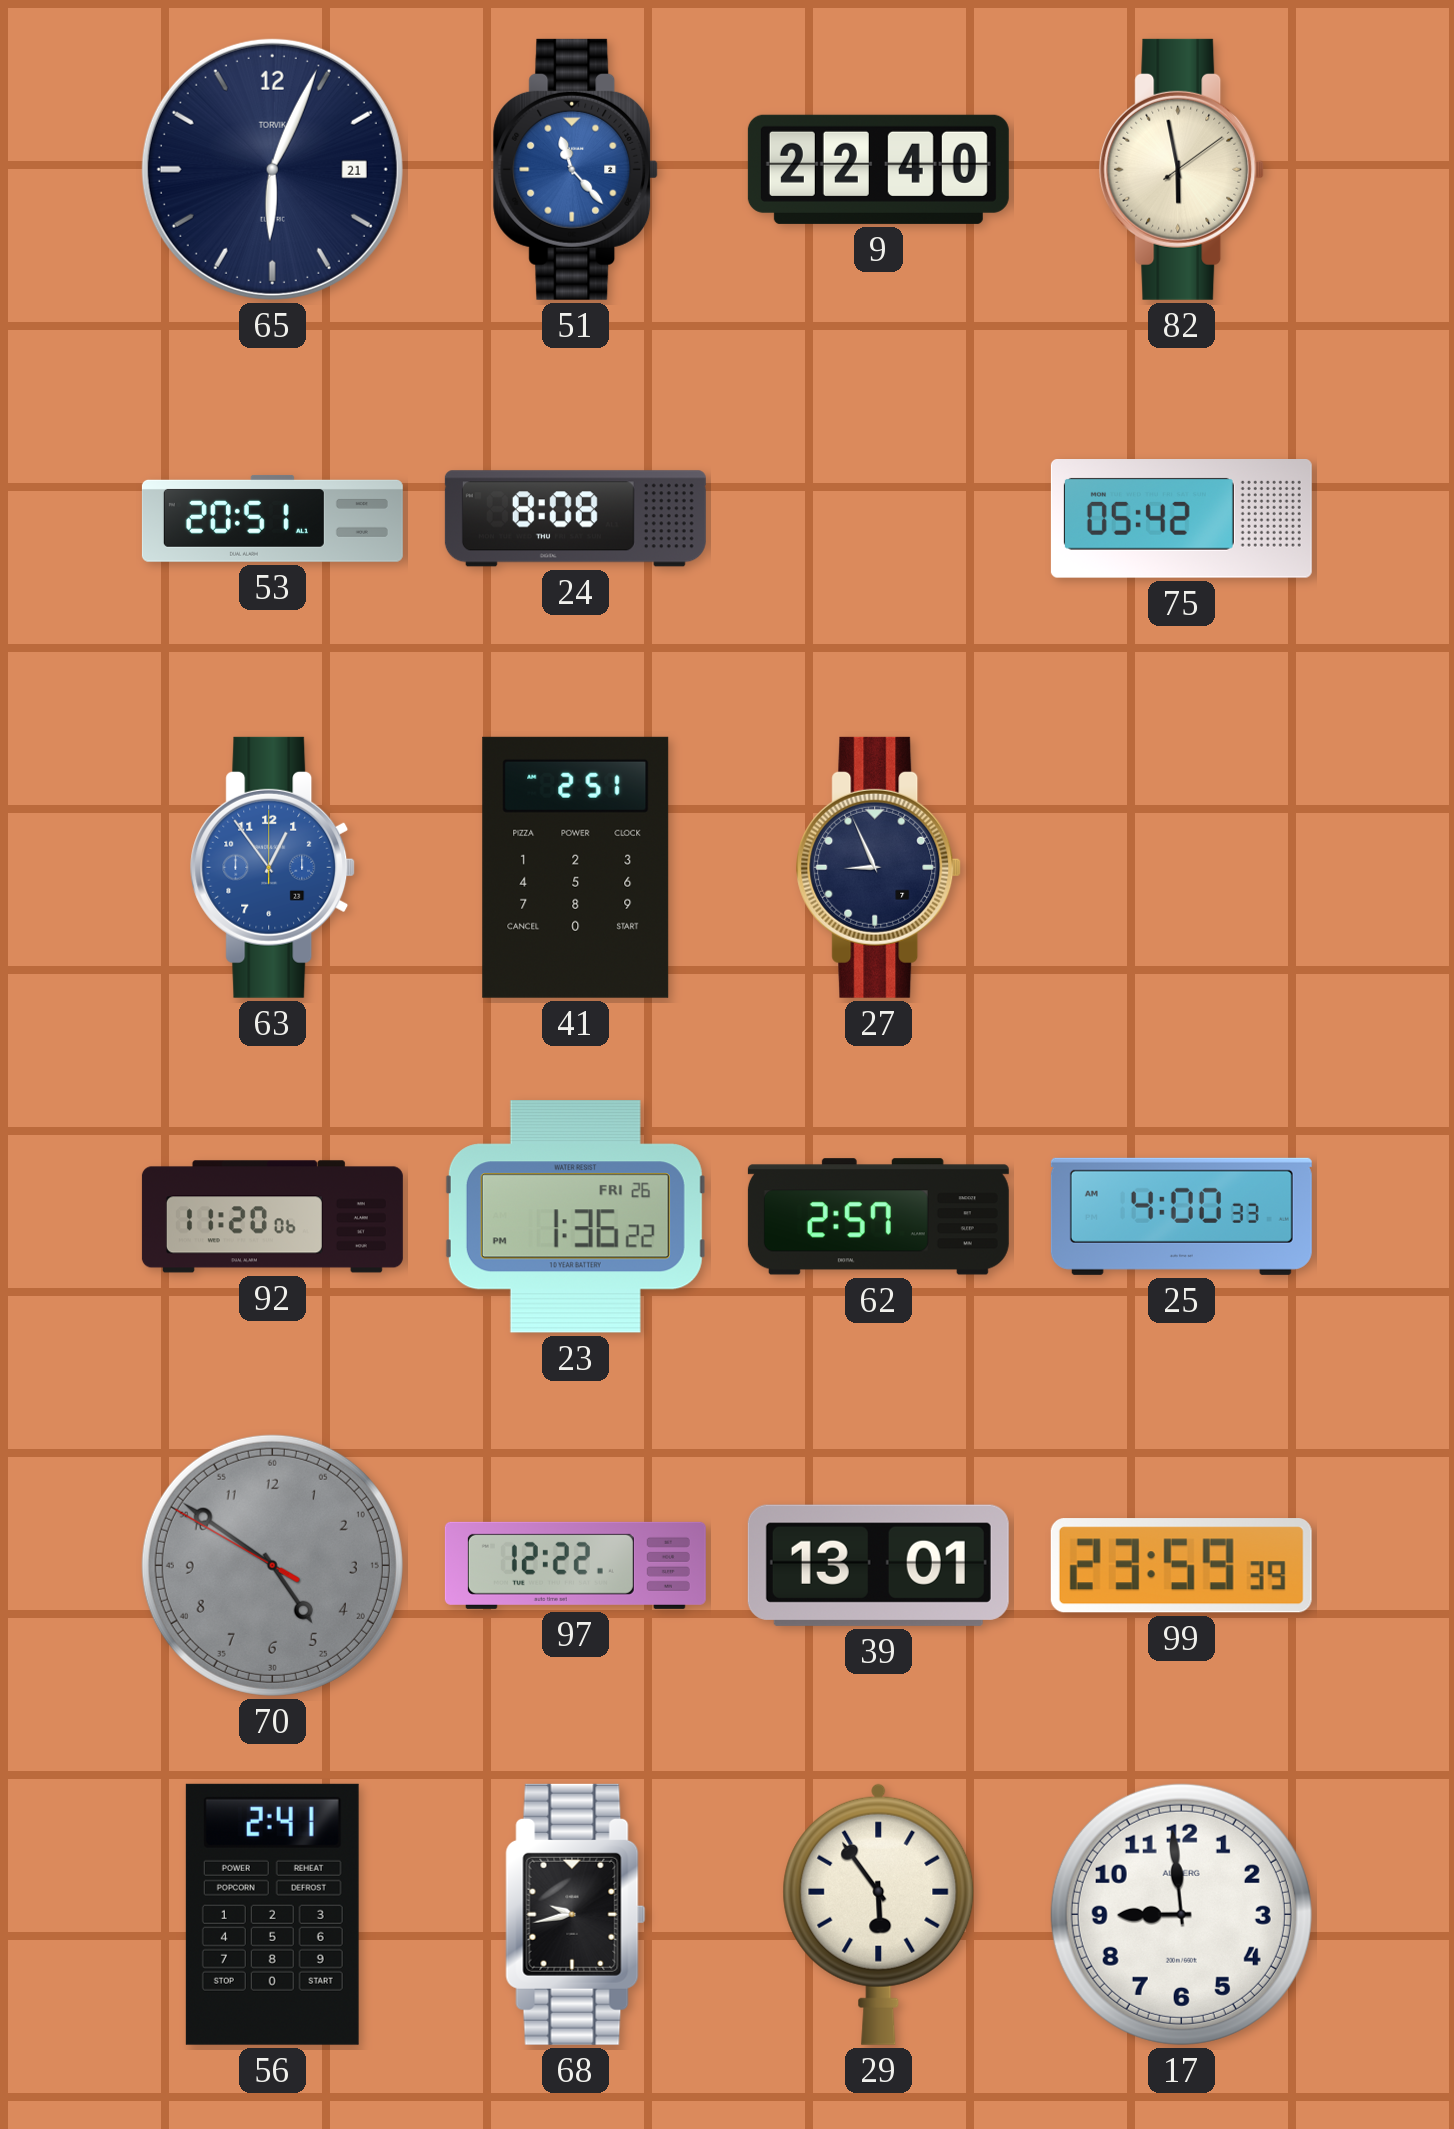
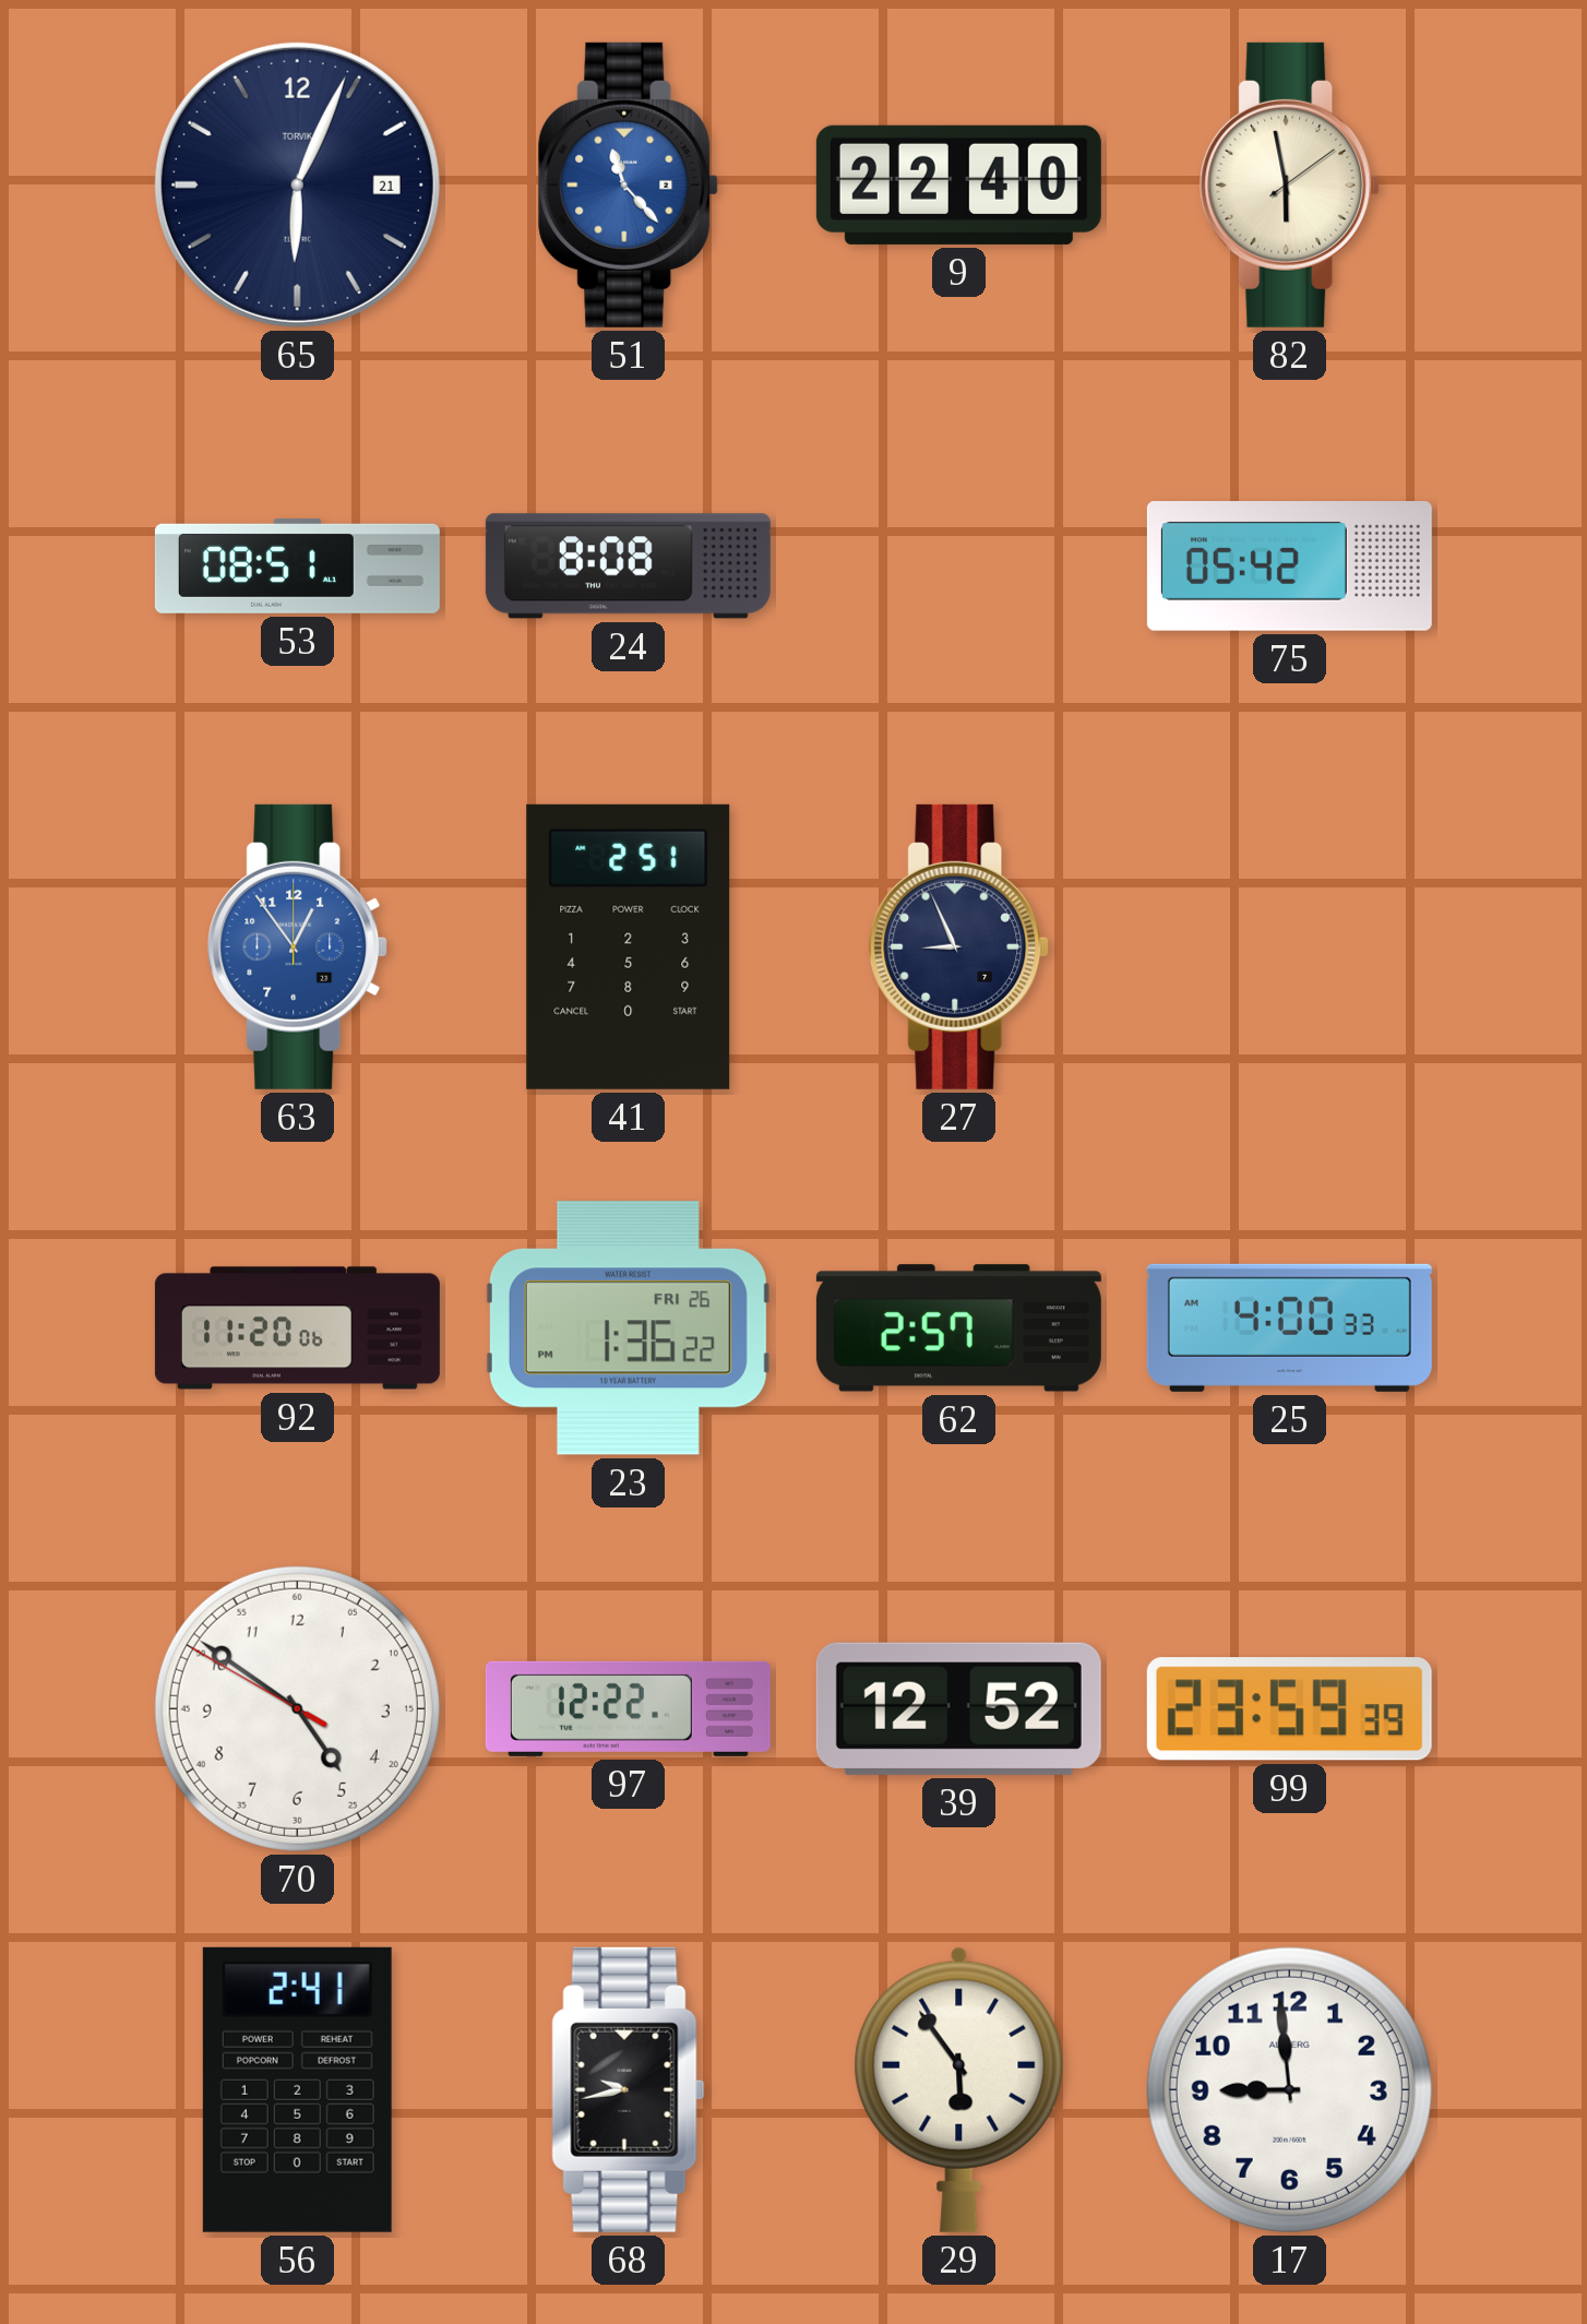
53: 20:51 -> 08:51 (297, 565)
70 dial: grey -> white (297, 1708)
39: 13:01 -> 12:52 (958, 1708)
